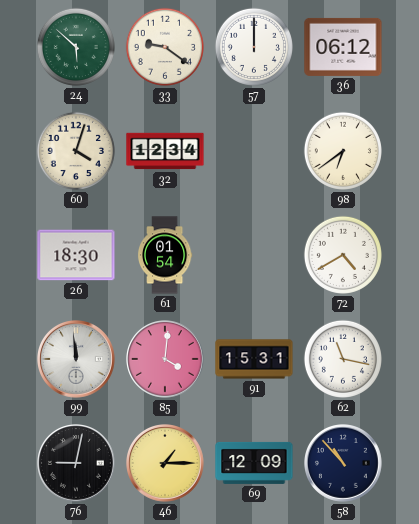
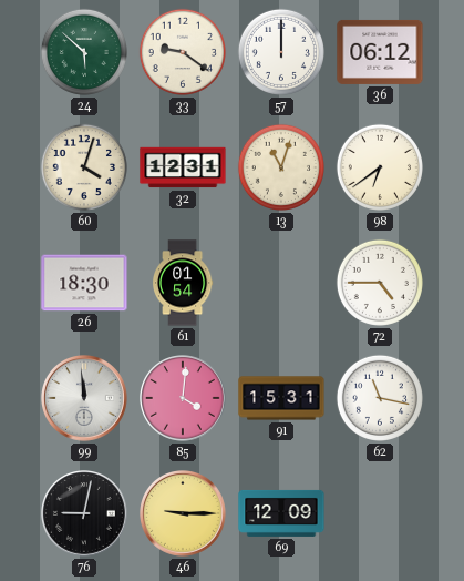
32: 12:34 -> 12:31 (183, 167)
13: none -> 11:03 (281, 167)
72: 4:40 -> 4:45 (380, 283)
46: 1:15 -> 9:15 (184, 514)
58: 10:53 -> none (344, 464)
